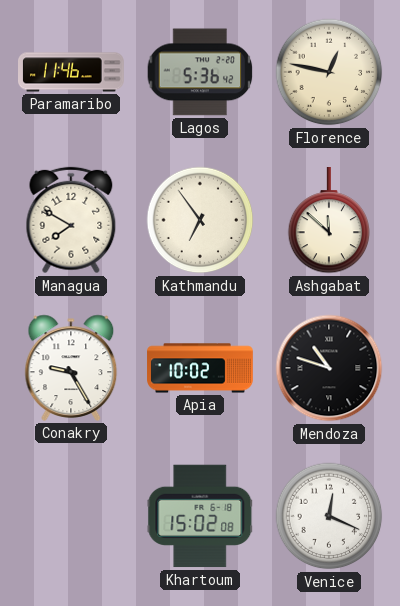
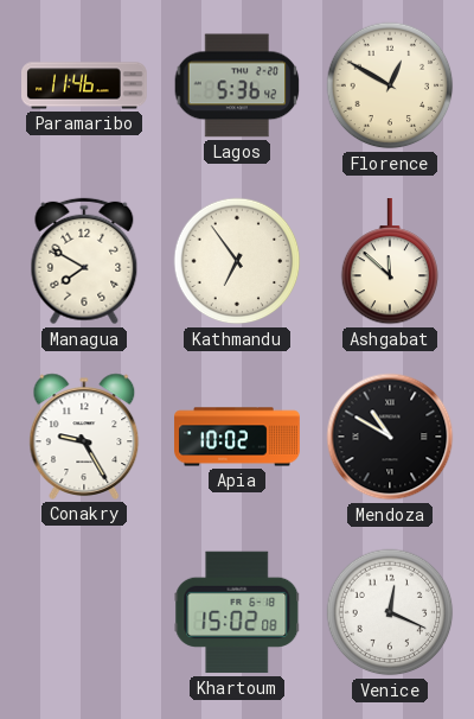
Florence: 12:47 -> 12:50 (390, 85)
Mendoza: 10:48 -> 10:50 (390, 437)
